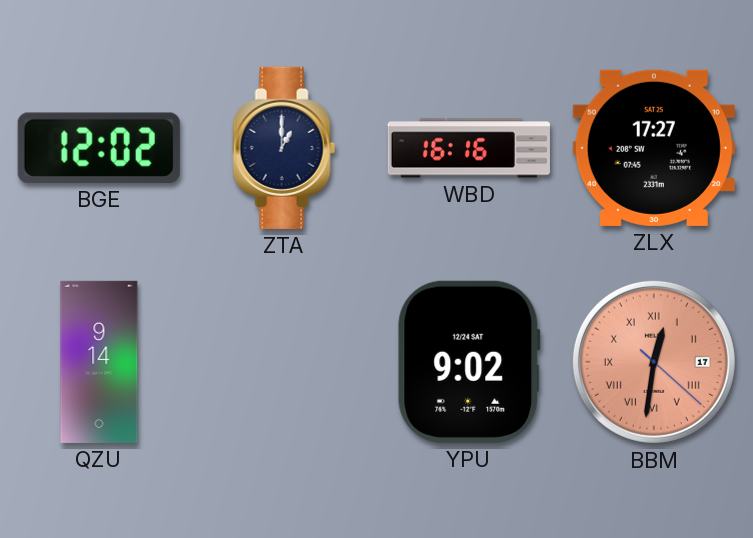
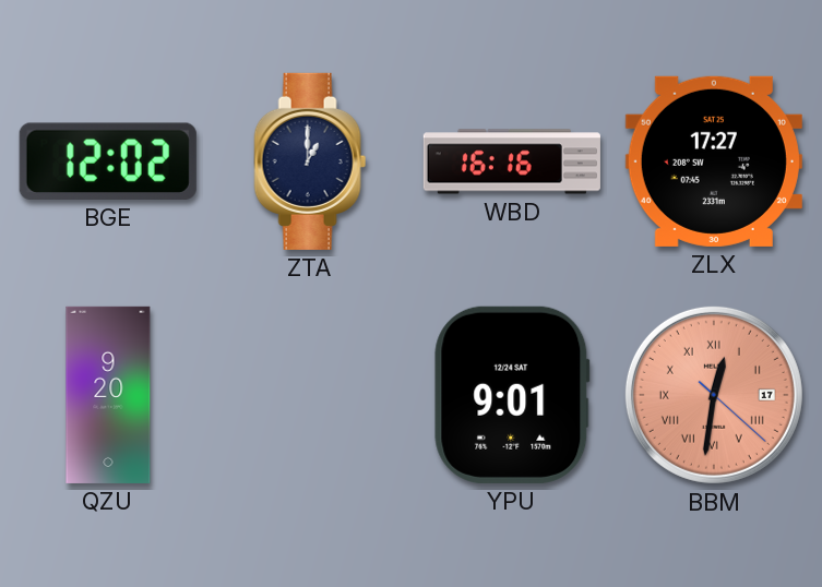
QZU: 9:14 -> 9:20 (108, 395)
YPU: 9:02 -> 9:01 (512, 395)
